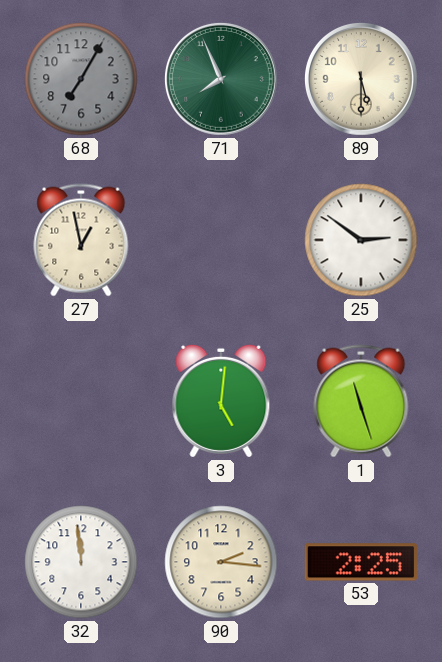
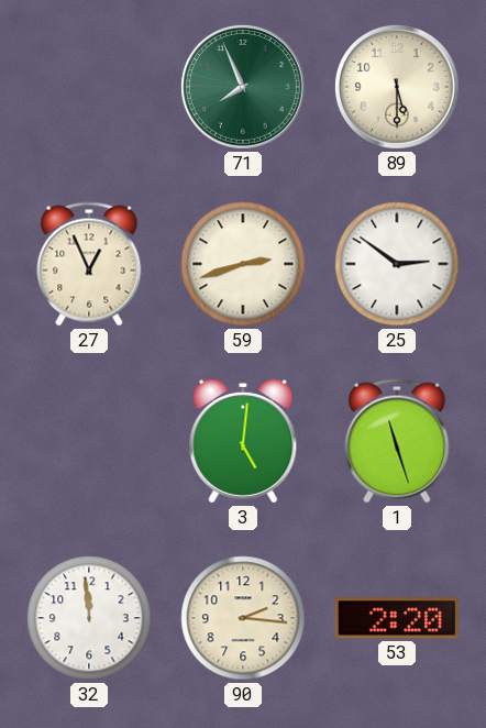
68: 7:05 -> none (81, 79)
27: 12:58 -> 12:56 (89, 264)
59: none -> 2:42 (243, 264)
53: 2:25 -> 2:20 (396, 618)
